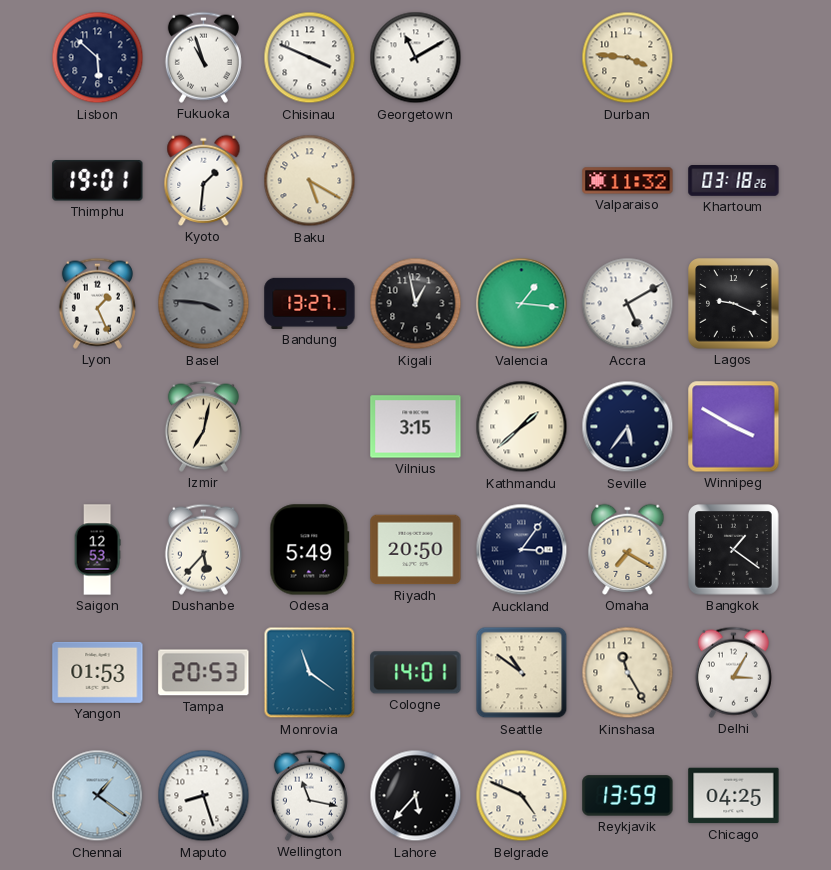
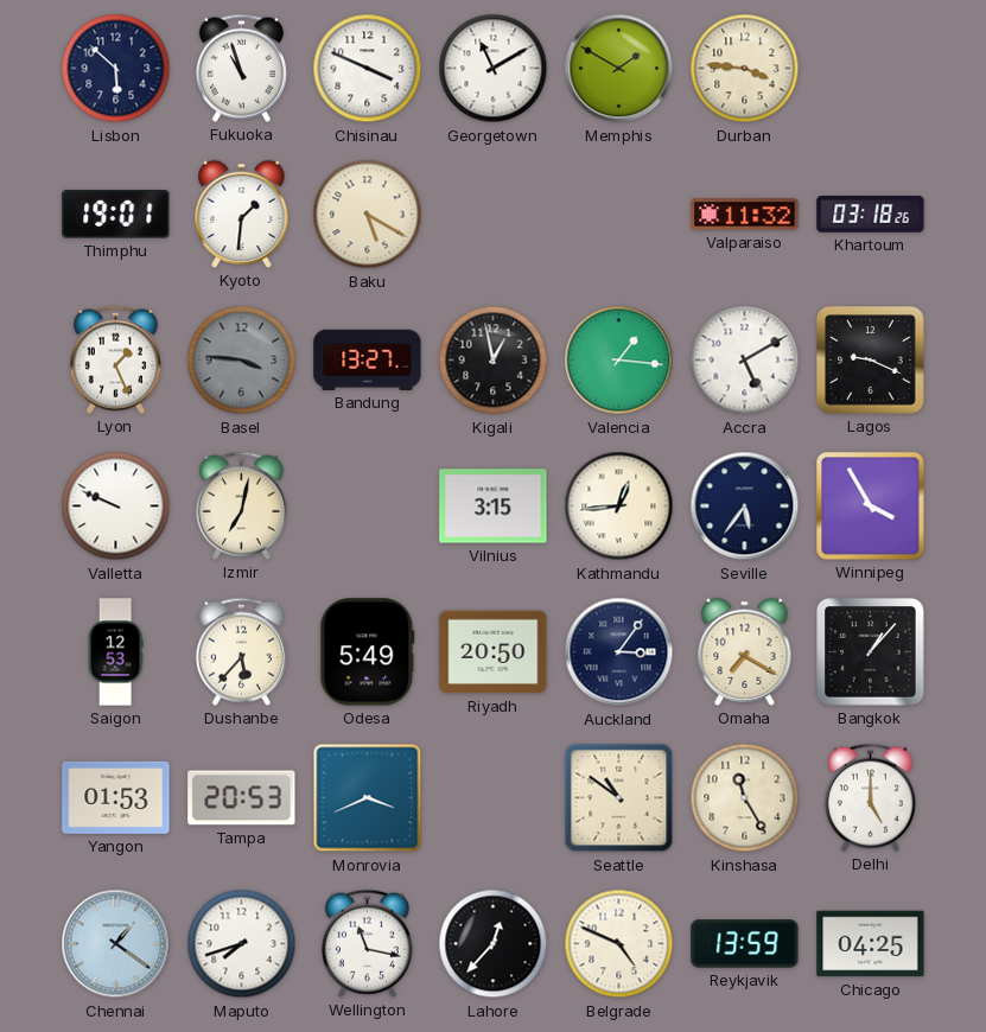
Memphis: none -> 1:50 (619, 69)
Valletta: none -> 9:49 (116, 507)
Kathmandu: 1:38 -> 12:44 (619, 507)
Winnipeg: 3:50 -> 3:55 (871, 507)
Bangkok: 1:21 -> 1:07 (871, 652)
Monrovia: 11:21 -> 3:41 (368, 798)
Cologne: 14:01 -> none (416, 673)
Delhi: 3:05 -> 5:00 (870, 797)
Maputo: 8:27 -> 7:42 (242, 944)
Lahore: 5:37 -> 12:37 (494, 944)
